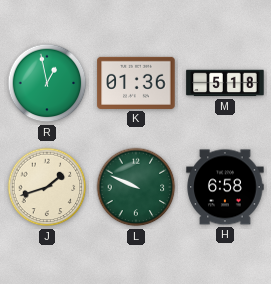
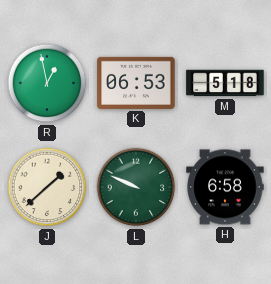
K: 01:36 -> 06:53 (136, 83)
J: 1:42 -> 1:38 (47, 187)
